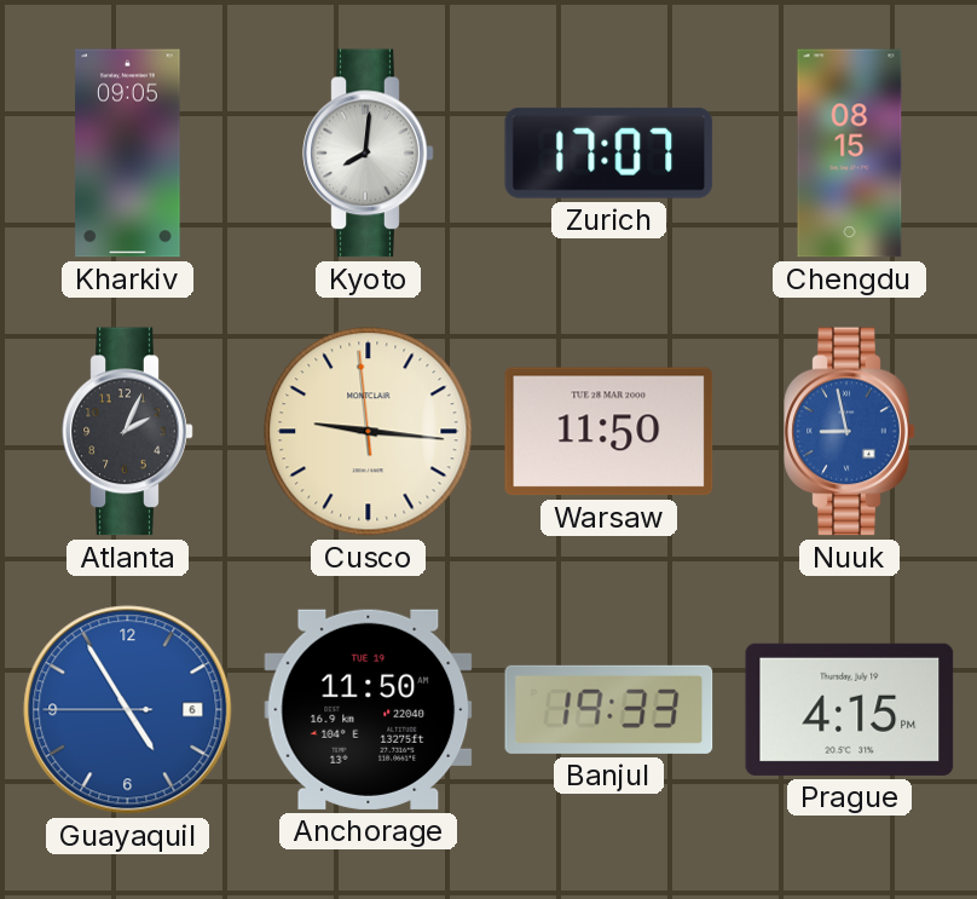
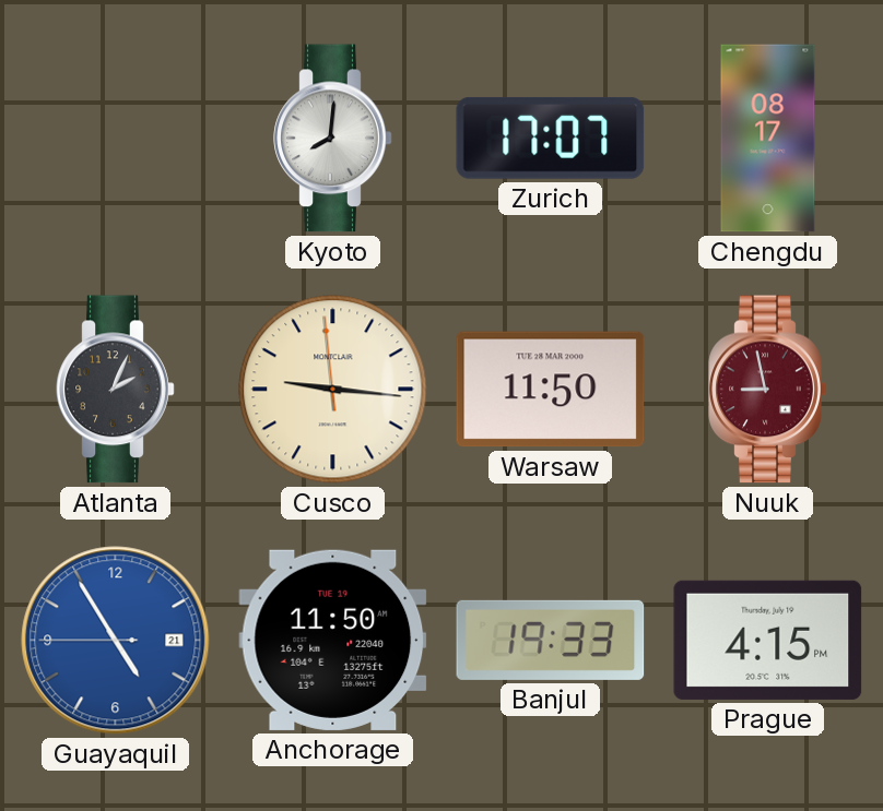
Kharkiv: 09:05 -> none (128, 154)
Chengdu: 08:15 -> 08:17 (768, 139)
Nuuk dial: blue -> burgundy (768, 390)
Guayaquil date: 6 -> 21 (116, 641)
